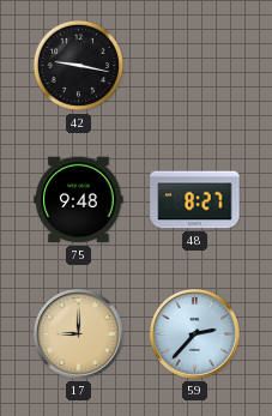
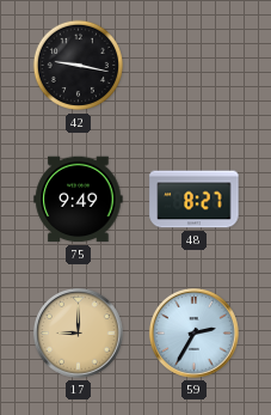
75: 9:48 -> 9:49 (79, 200)
59: 2:37 -> 2:35 (193, 332)
